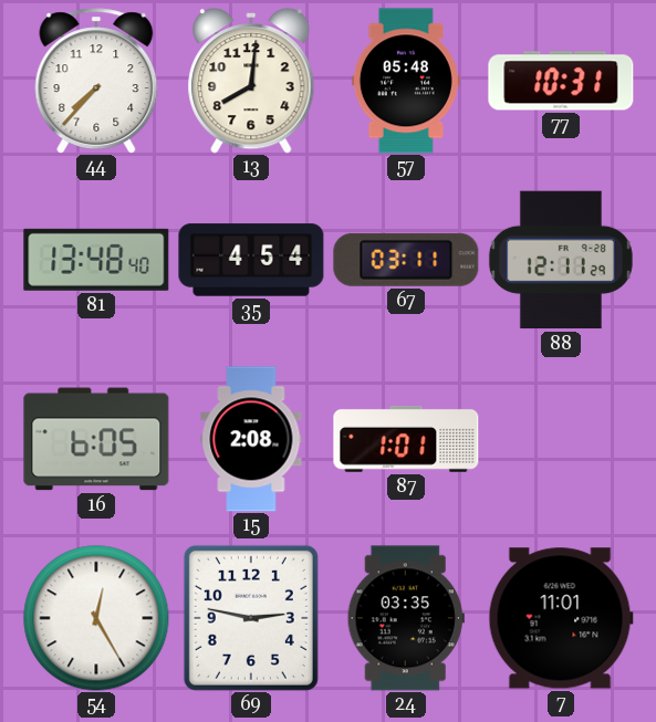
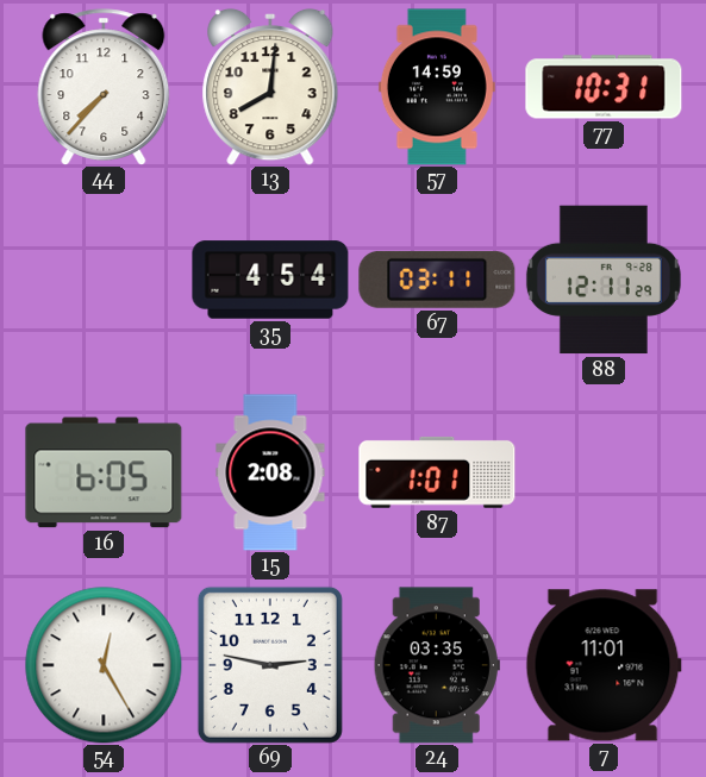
57: 05:48 -> 14:59 (437, 87)
81: 13:48 -> none (96, 260)
